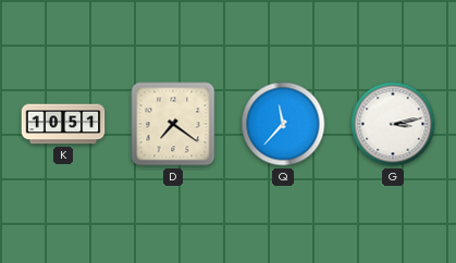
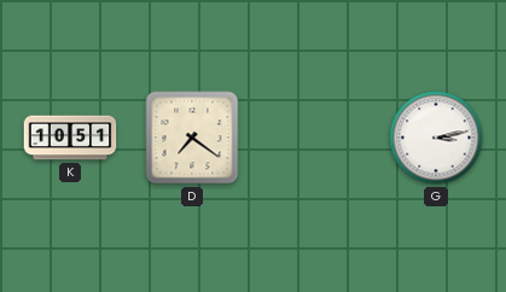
Q: 11:37 -> none (283, 124)
